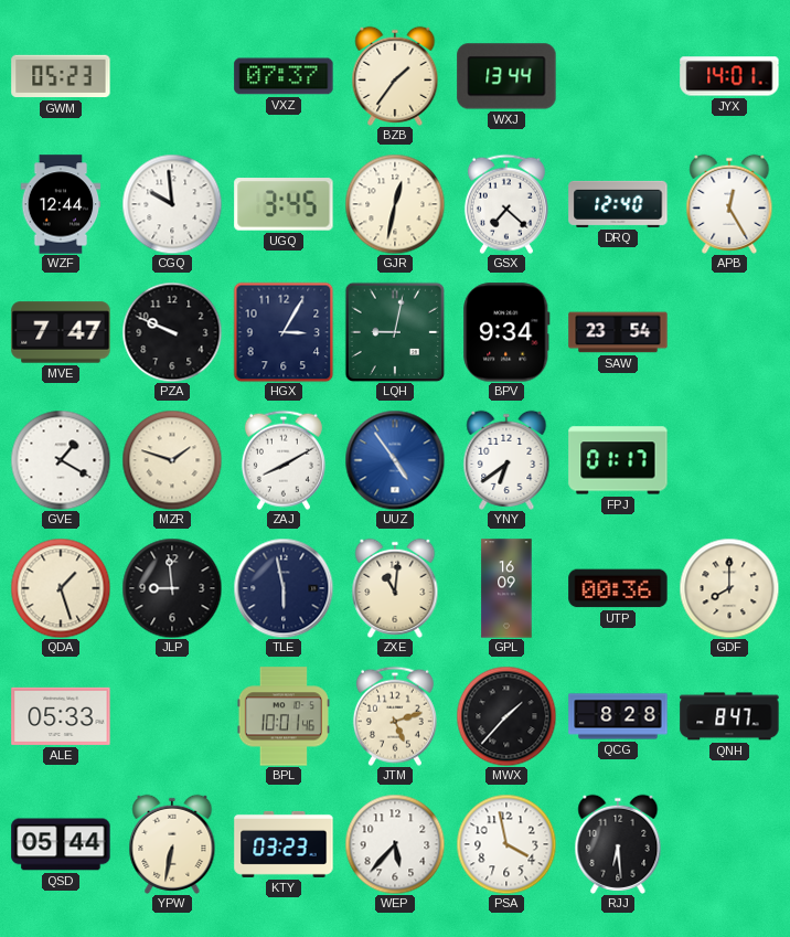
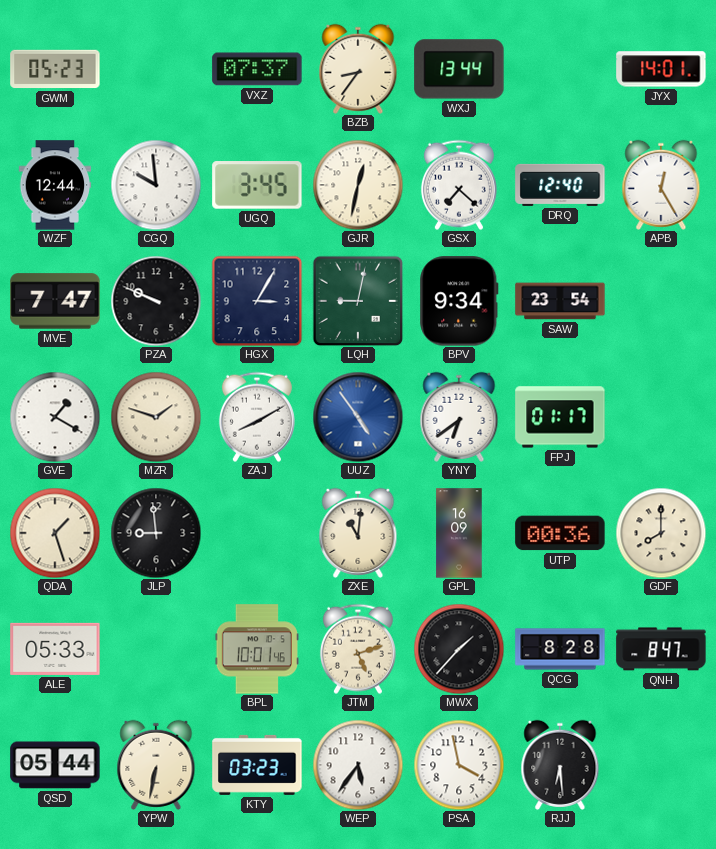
BZB: 1:36 -> 8:36 (358, 69)
TLE: 5:58 -> none (284, 588)
WEP: 5:37 -> 5:36 (358, 765)
